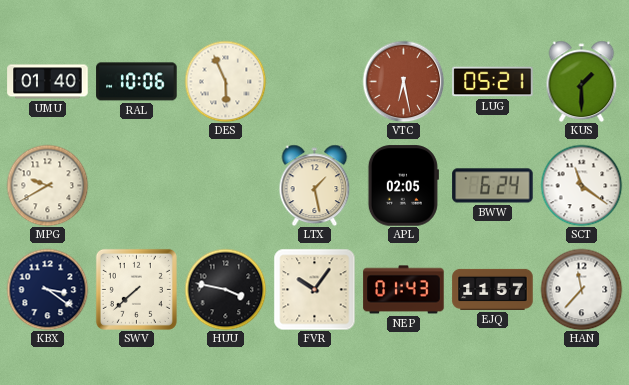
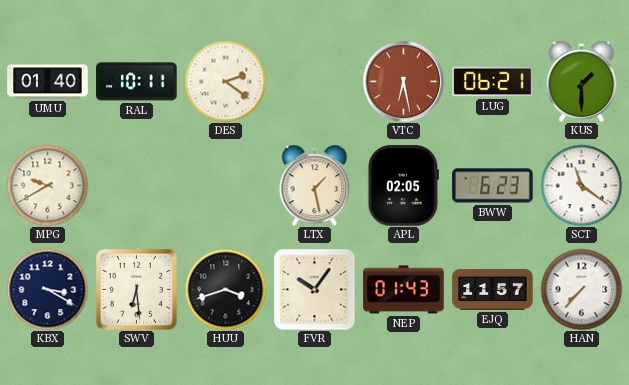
RAL: 10:06 -> 10:11 (137, 82)
DES: 5:56 -> 2:21 (225, 81)
LUG: 05:21 -> 06:21 (493, 82)
BWW: 6:24 -> 6:23 (493, 186)
KBX: 3:21 -> 3:20 (47, 289)
SWV: 7:38 -> 6:29 (136, 289)
HUU: 3:47 -> 3:42 (225, 289)
HAN: 11:37 -> 7:37 (581, 289)
